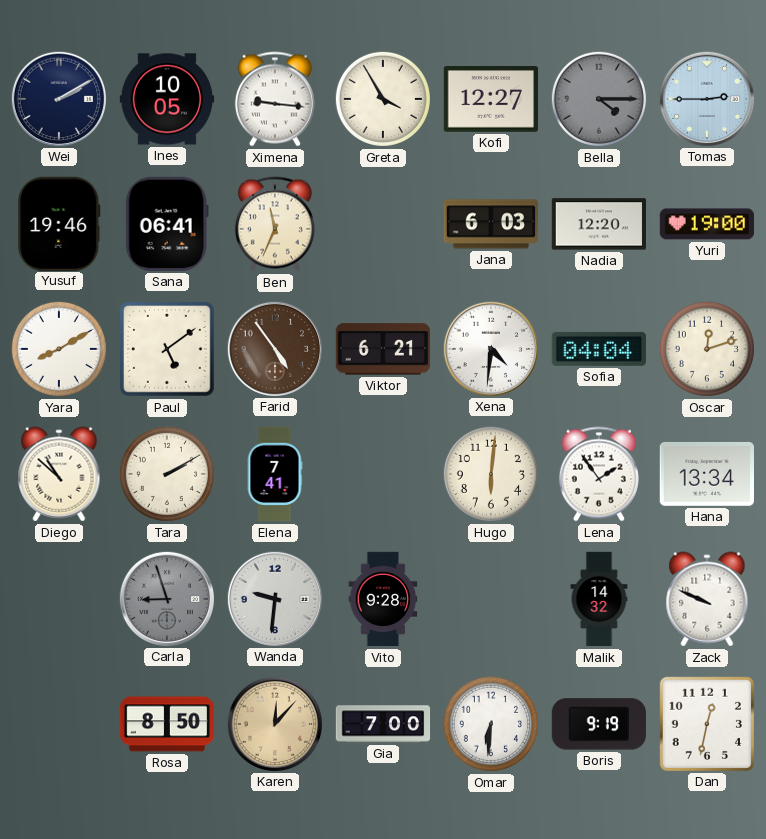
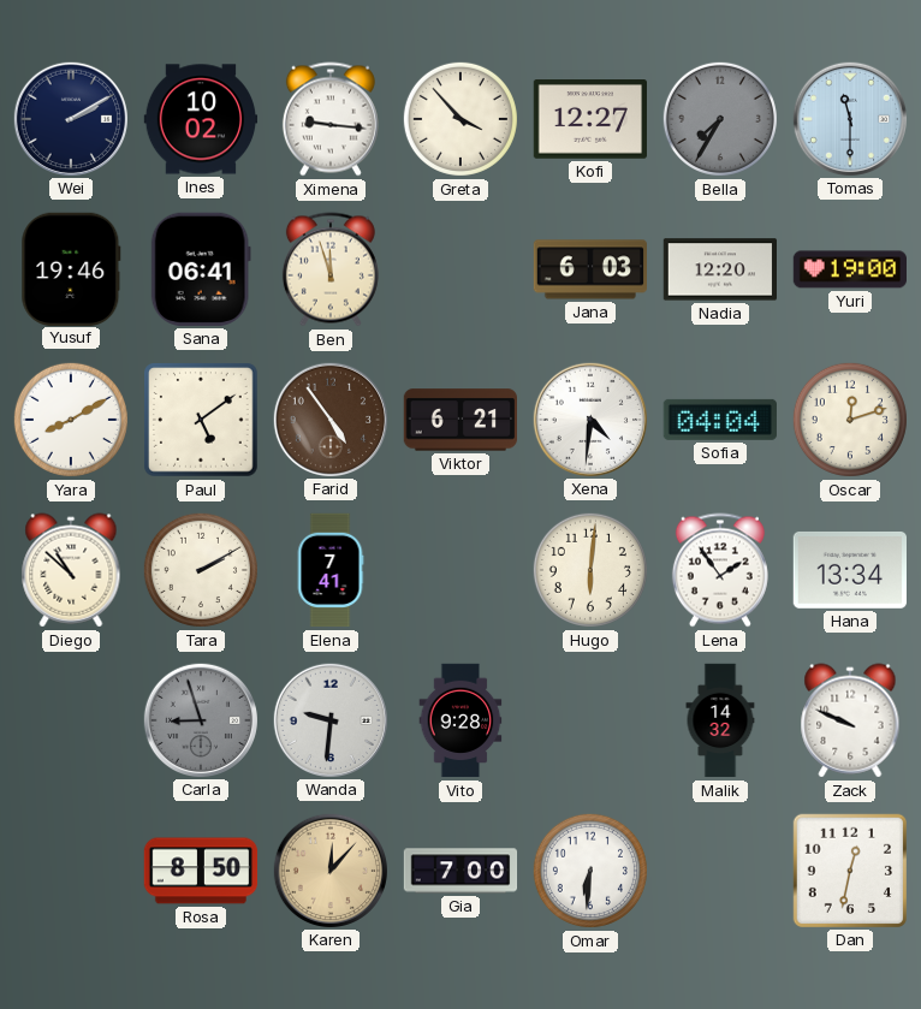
Ines: 10:05 -> 10:02 (201, 119)
Greta: 3:55 -> 3:53 (460, 119)
Bella: 4:15 -> 7:35 (720, 119)
Tomas: 2:45 -> 11:30 (849, 118)
Ben: 11:34 -> 11:57 (331, 269)
Boris: 9:19 -> none (599, 724)
